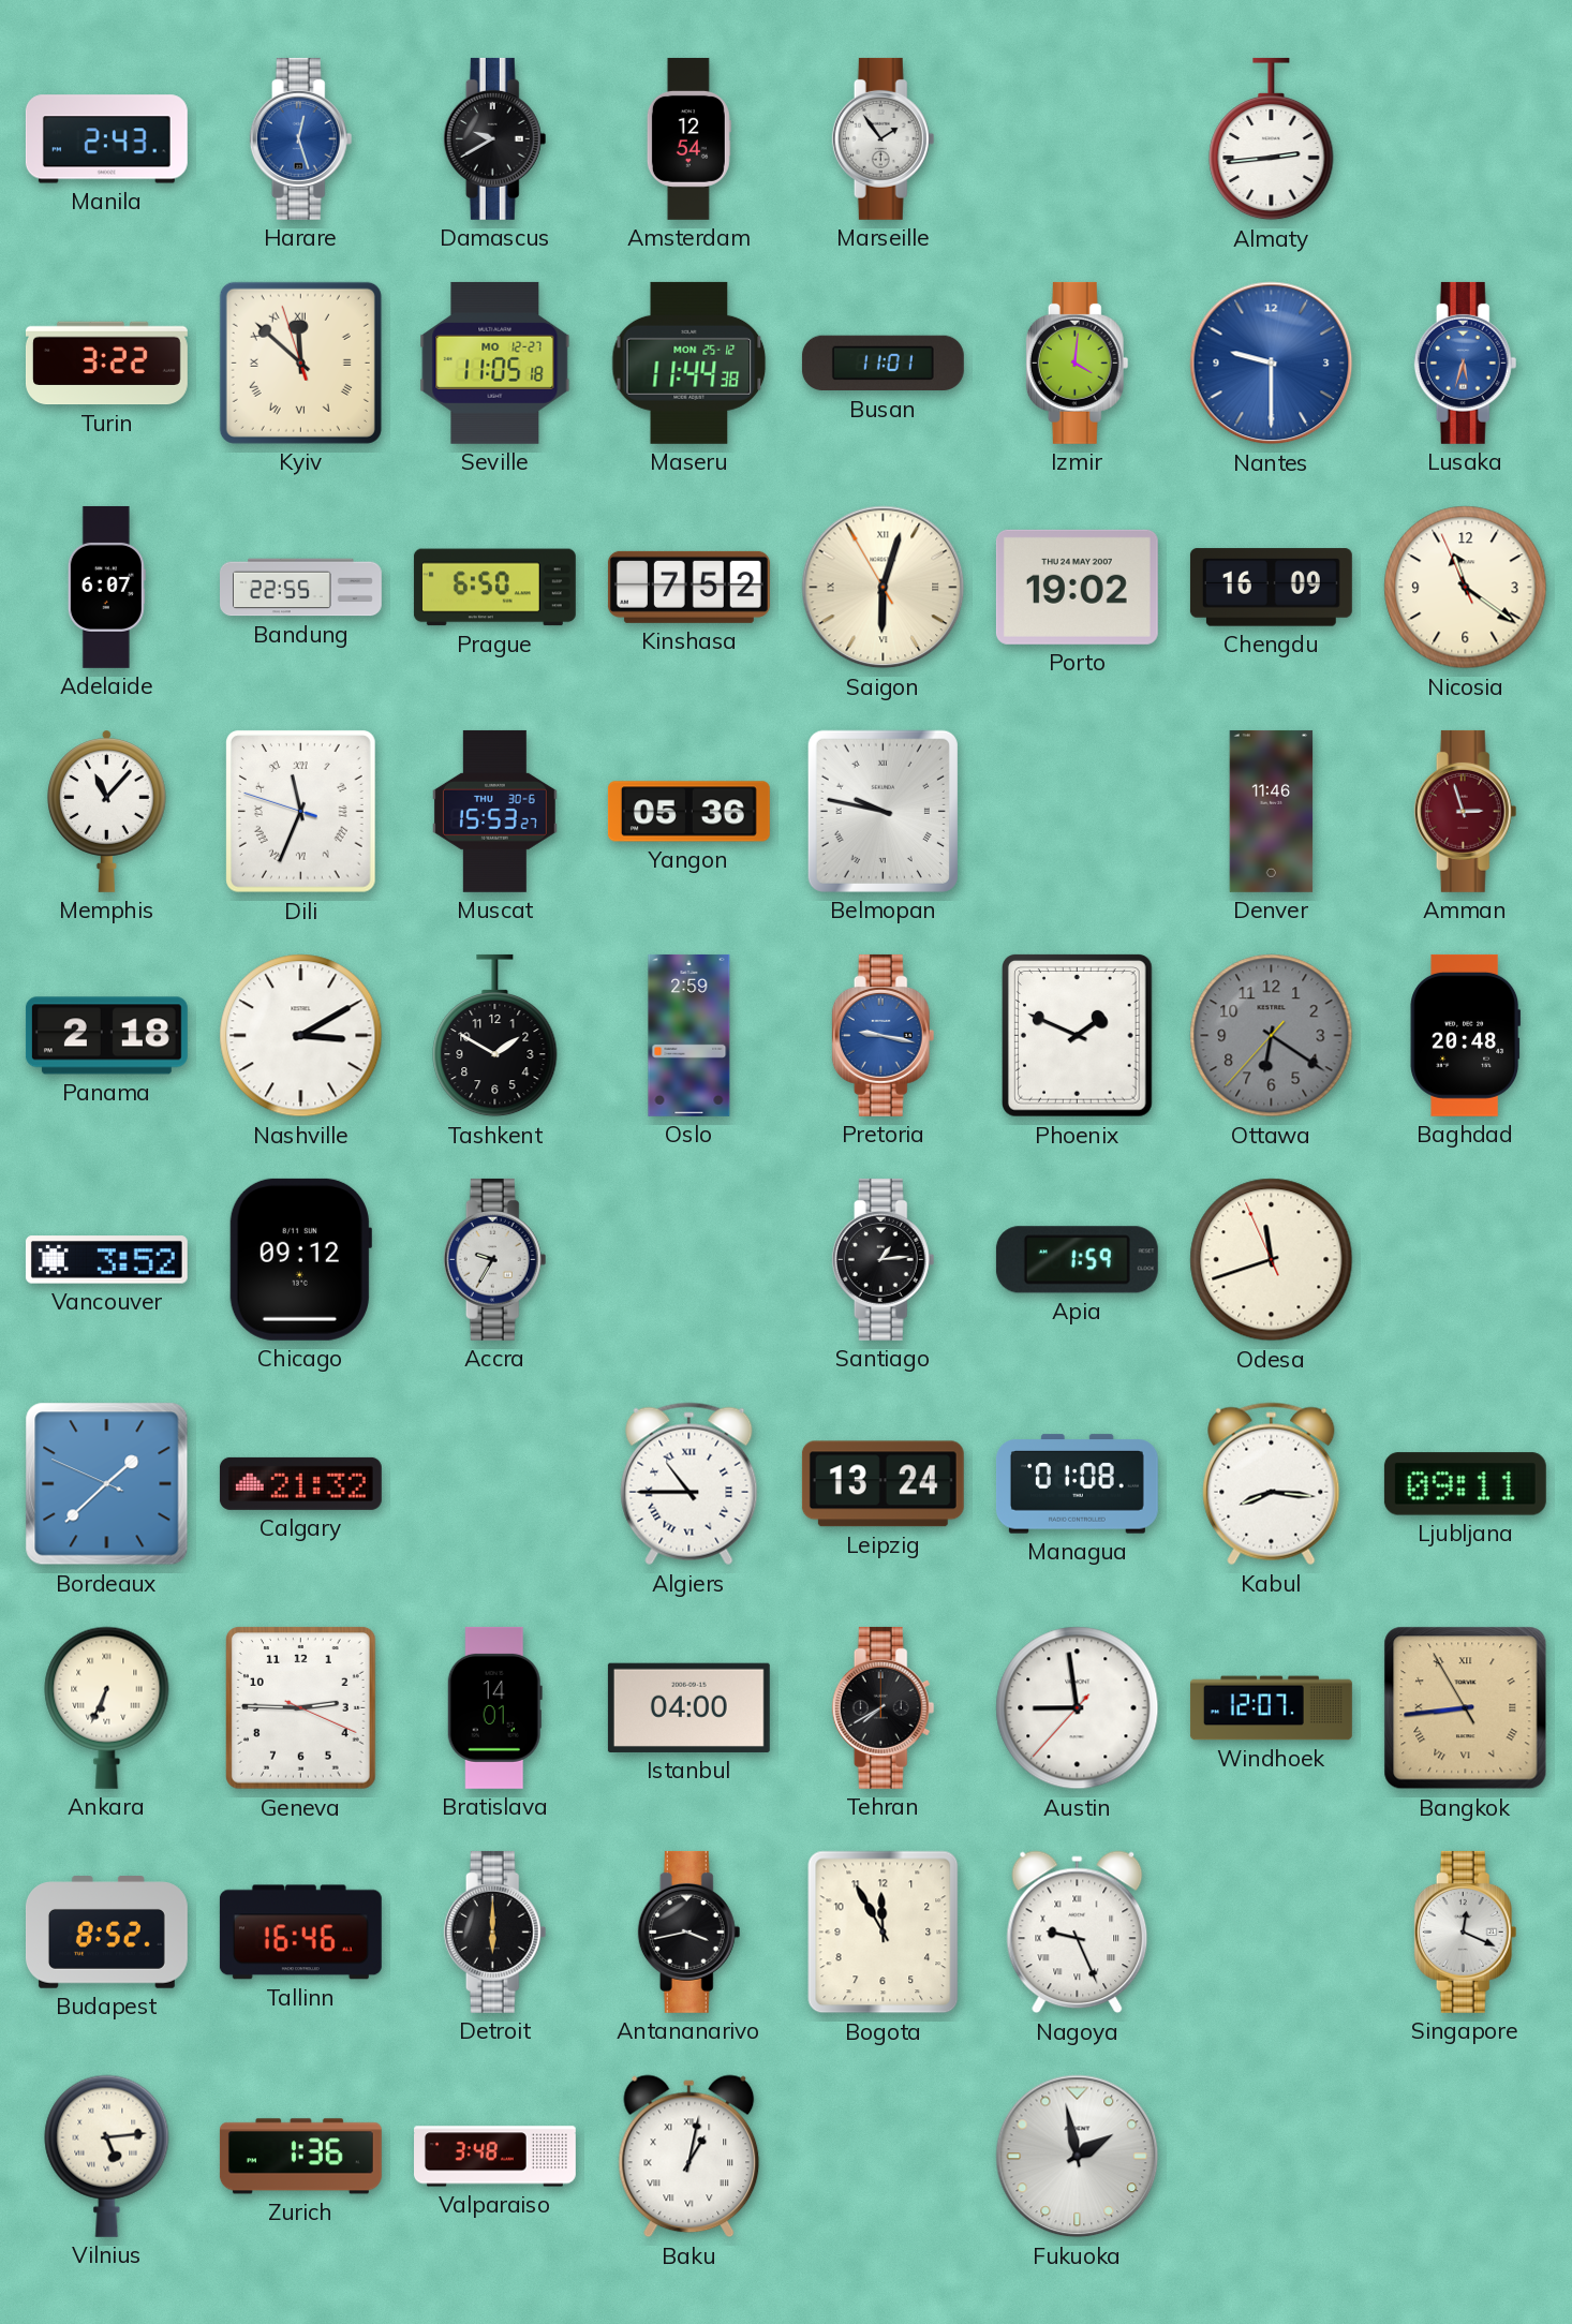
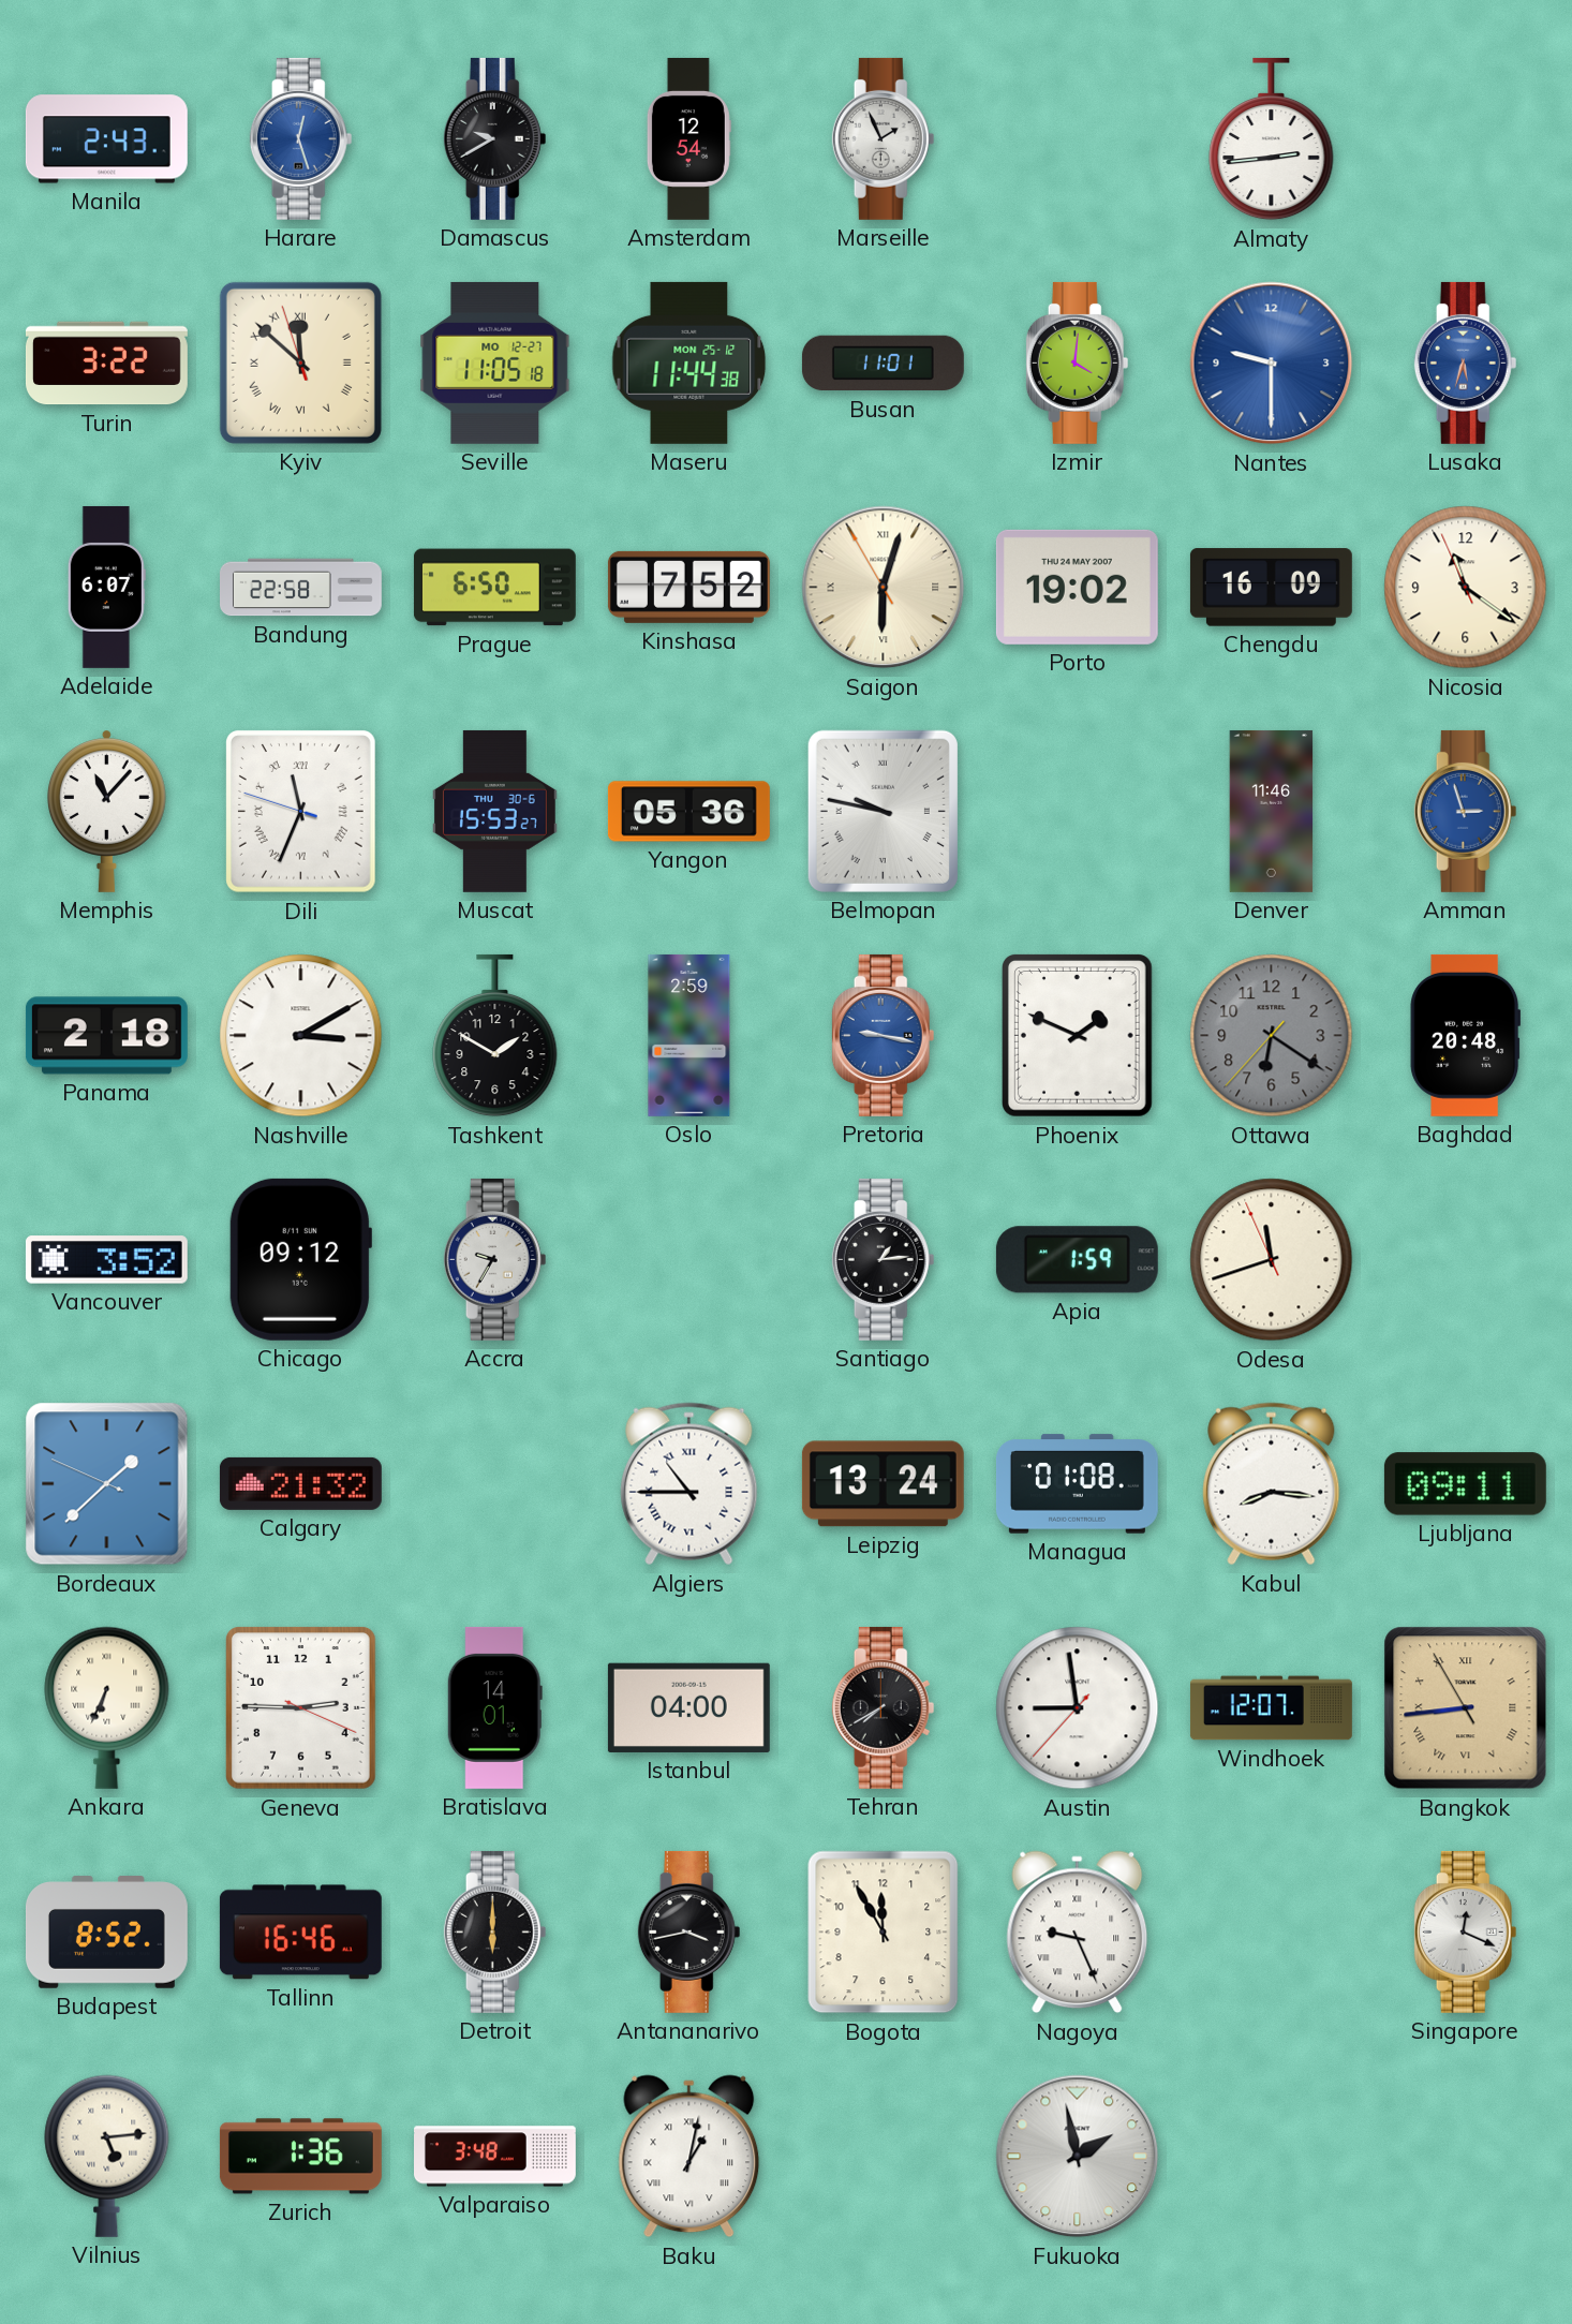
Marseille: 1:54 -> 1:56 (884, 138)
Bandung: 22:55 -> 22:58 (301, 588)
Amman dial: burgundy -> blue (1466, 811)
